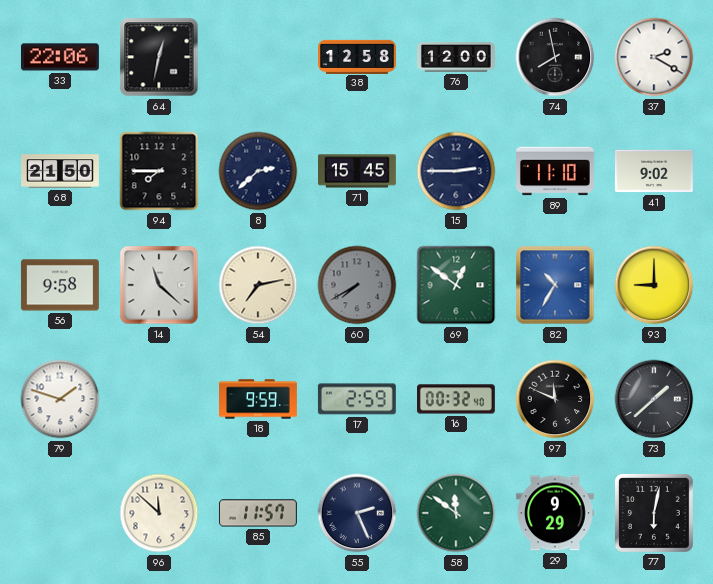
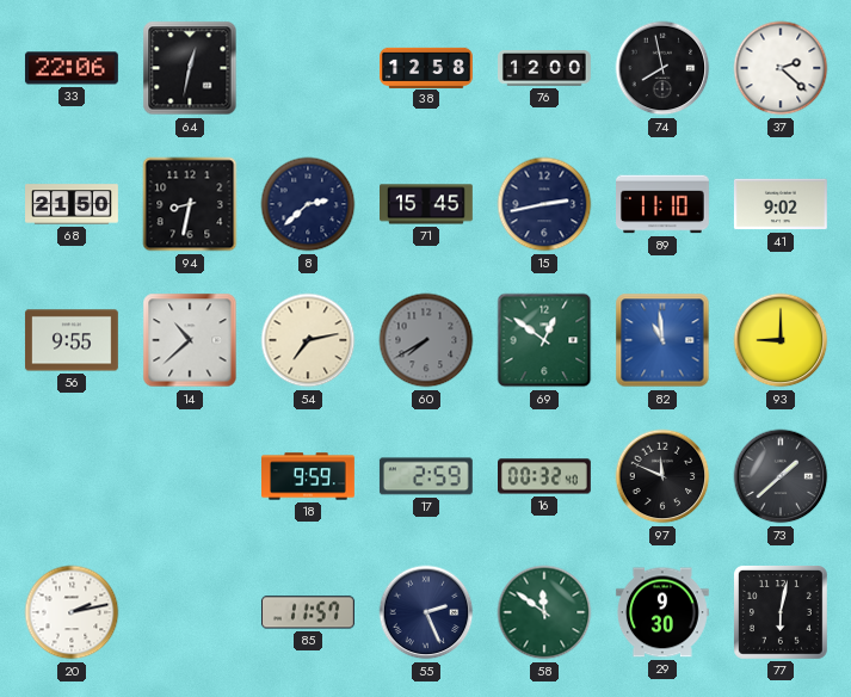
37: 2:20 -> 2:22 (781, 68)
94: 7:45 -> 8:32 (190, 204)
15: 2:45 -> 2:43 (544, 204)
56: 9:58 -> 9:55 (72, 340)
14: 11:22 -> 10:38 (190, 340)
82: 10:35 -> 10:59 (662, 340)
79: 1:48 -> none (60, 399)
20: none -> 2:13 (72, 612)
96: 11:52 -> none (159, 513)
29: 9:29 -> 9:30 (662, 612)
